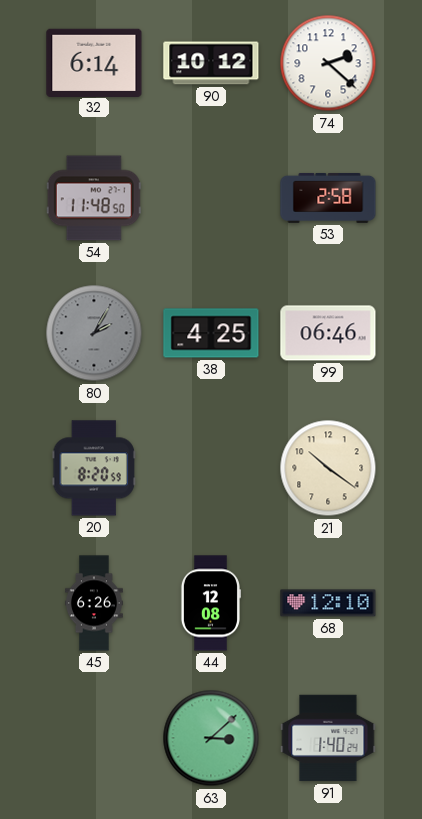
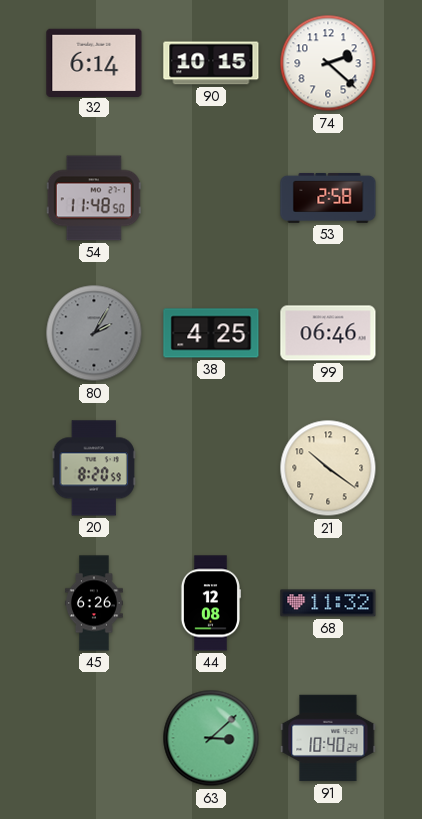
90: 10:12 -> 10:15 (211, 63)
68: 12:10 -> 11:32 (328, 603)
91: 1:40 -> 10:40 (328, 738)
